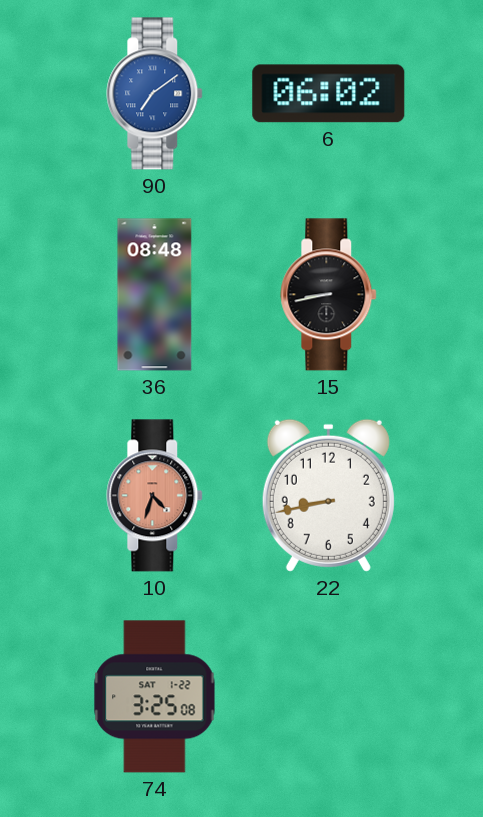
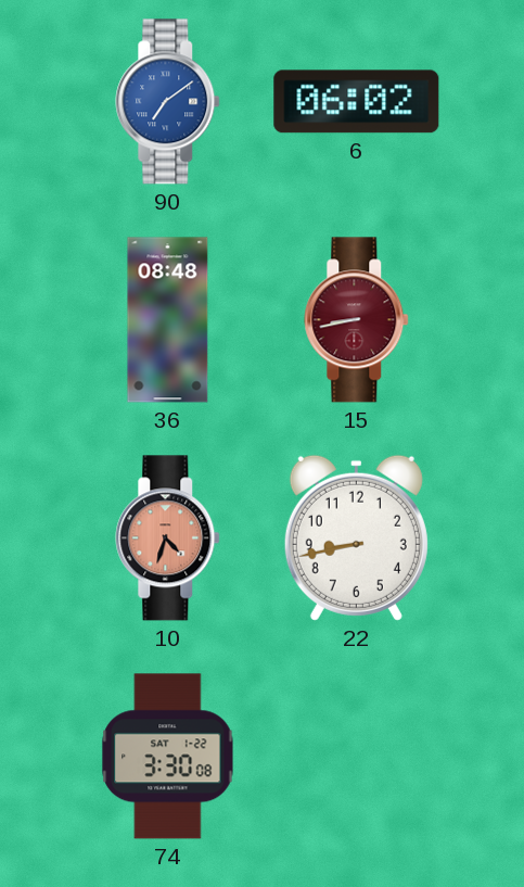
15 dial: black -> burgundy (357, 320)
74: 3:25 -> 3:30 (168, 757)
